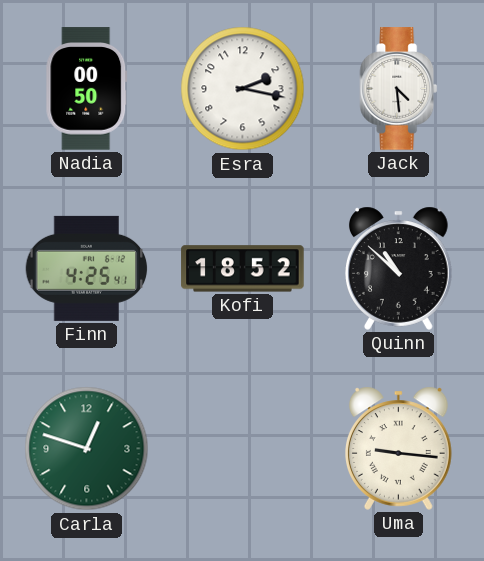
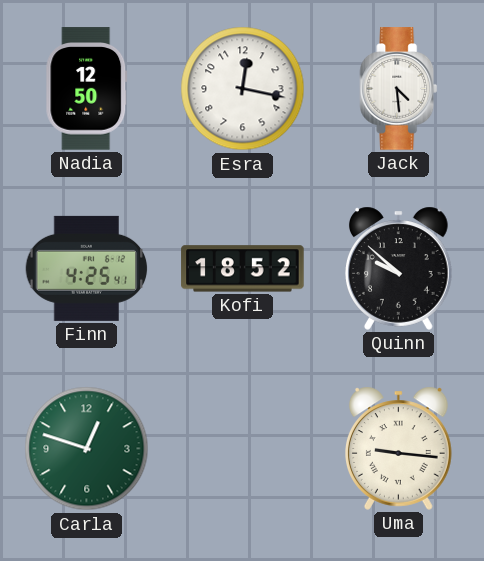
Nadia: 00:50 -> 12:50 (87, 89)
Esra: 2:17 -> 12:17 (243, 89)
Quinn: 10:52 -> 9:52 (399, 268)
